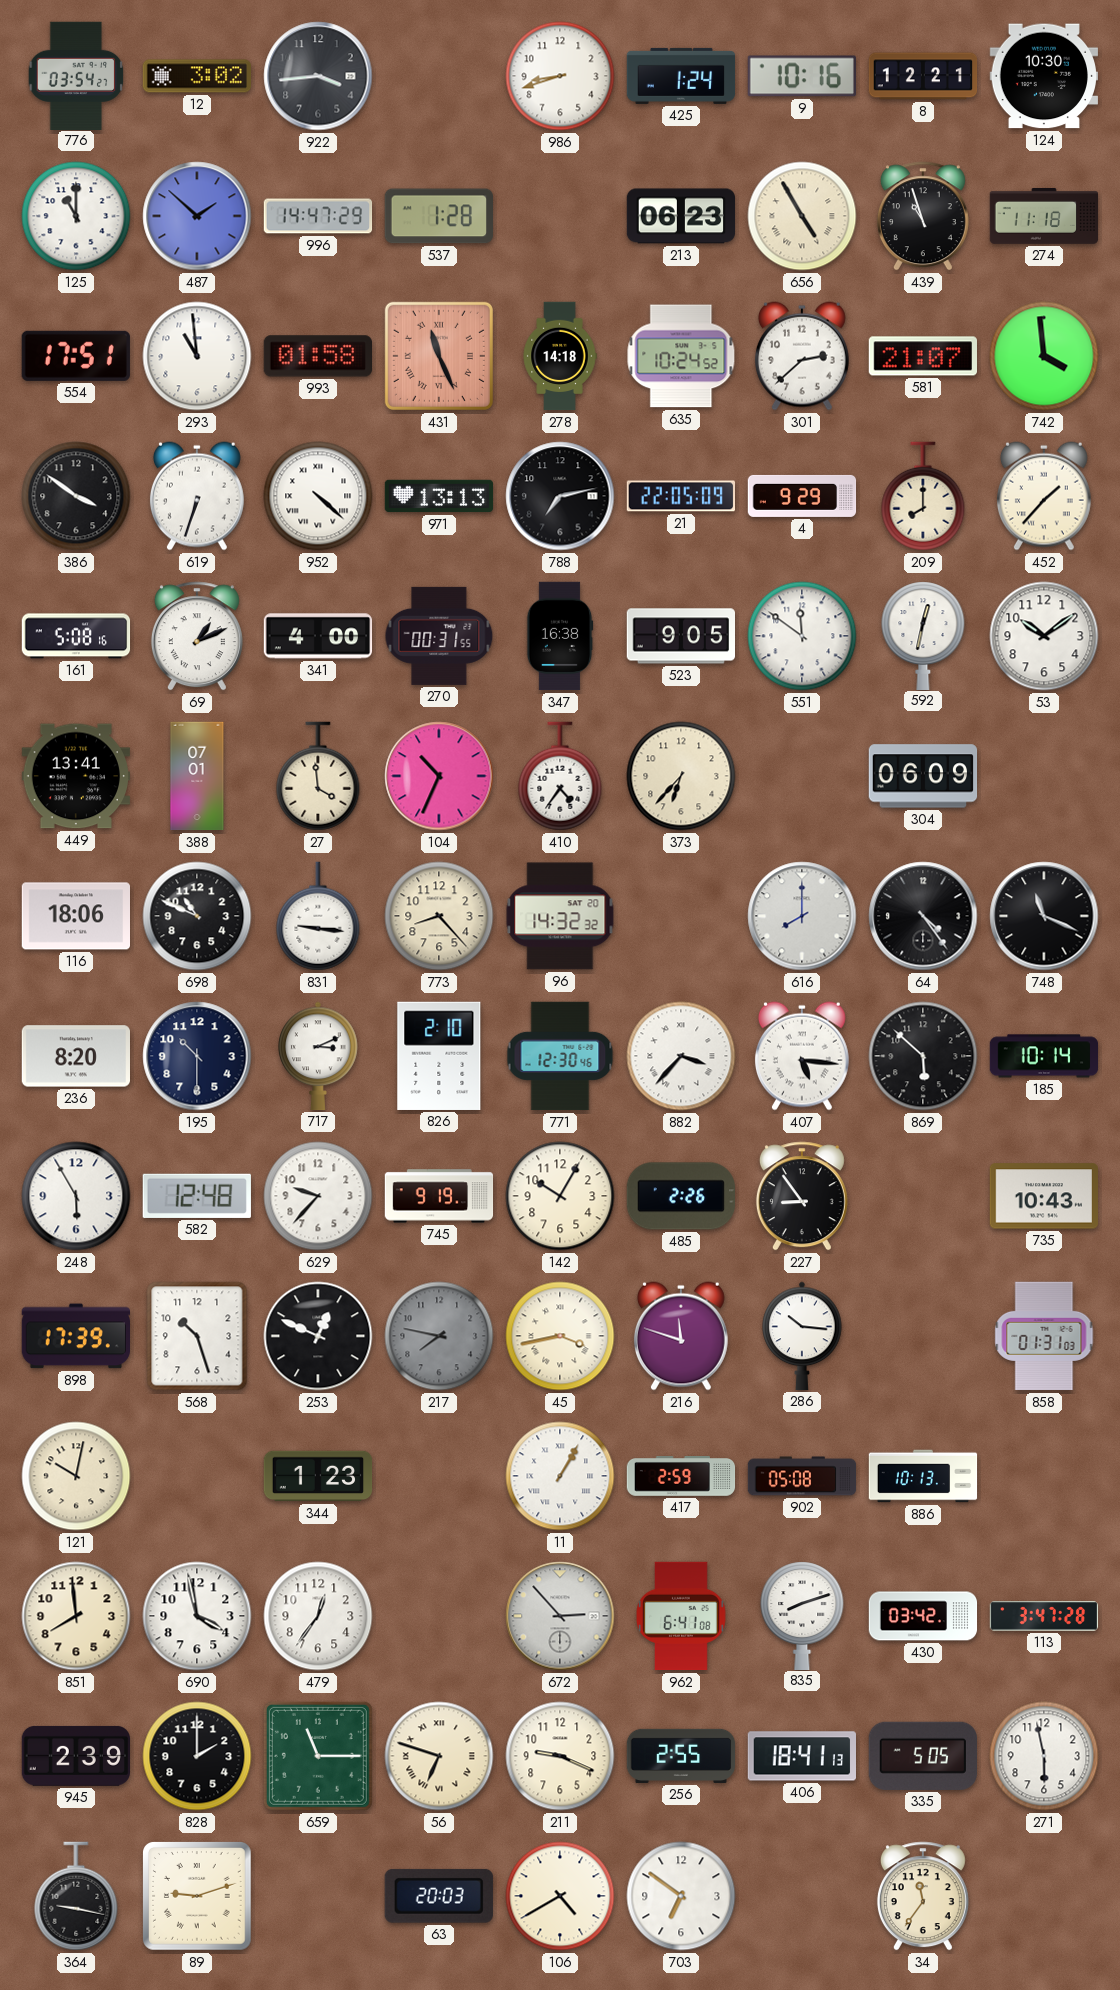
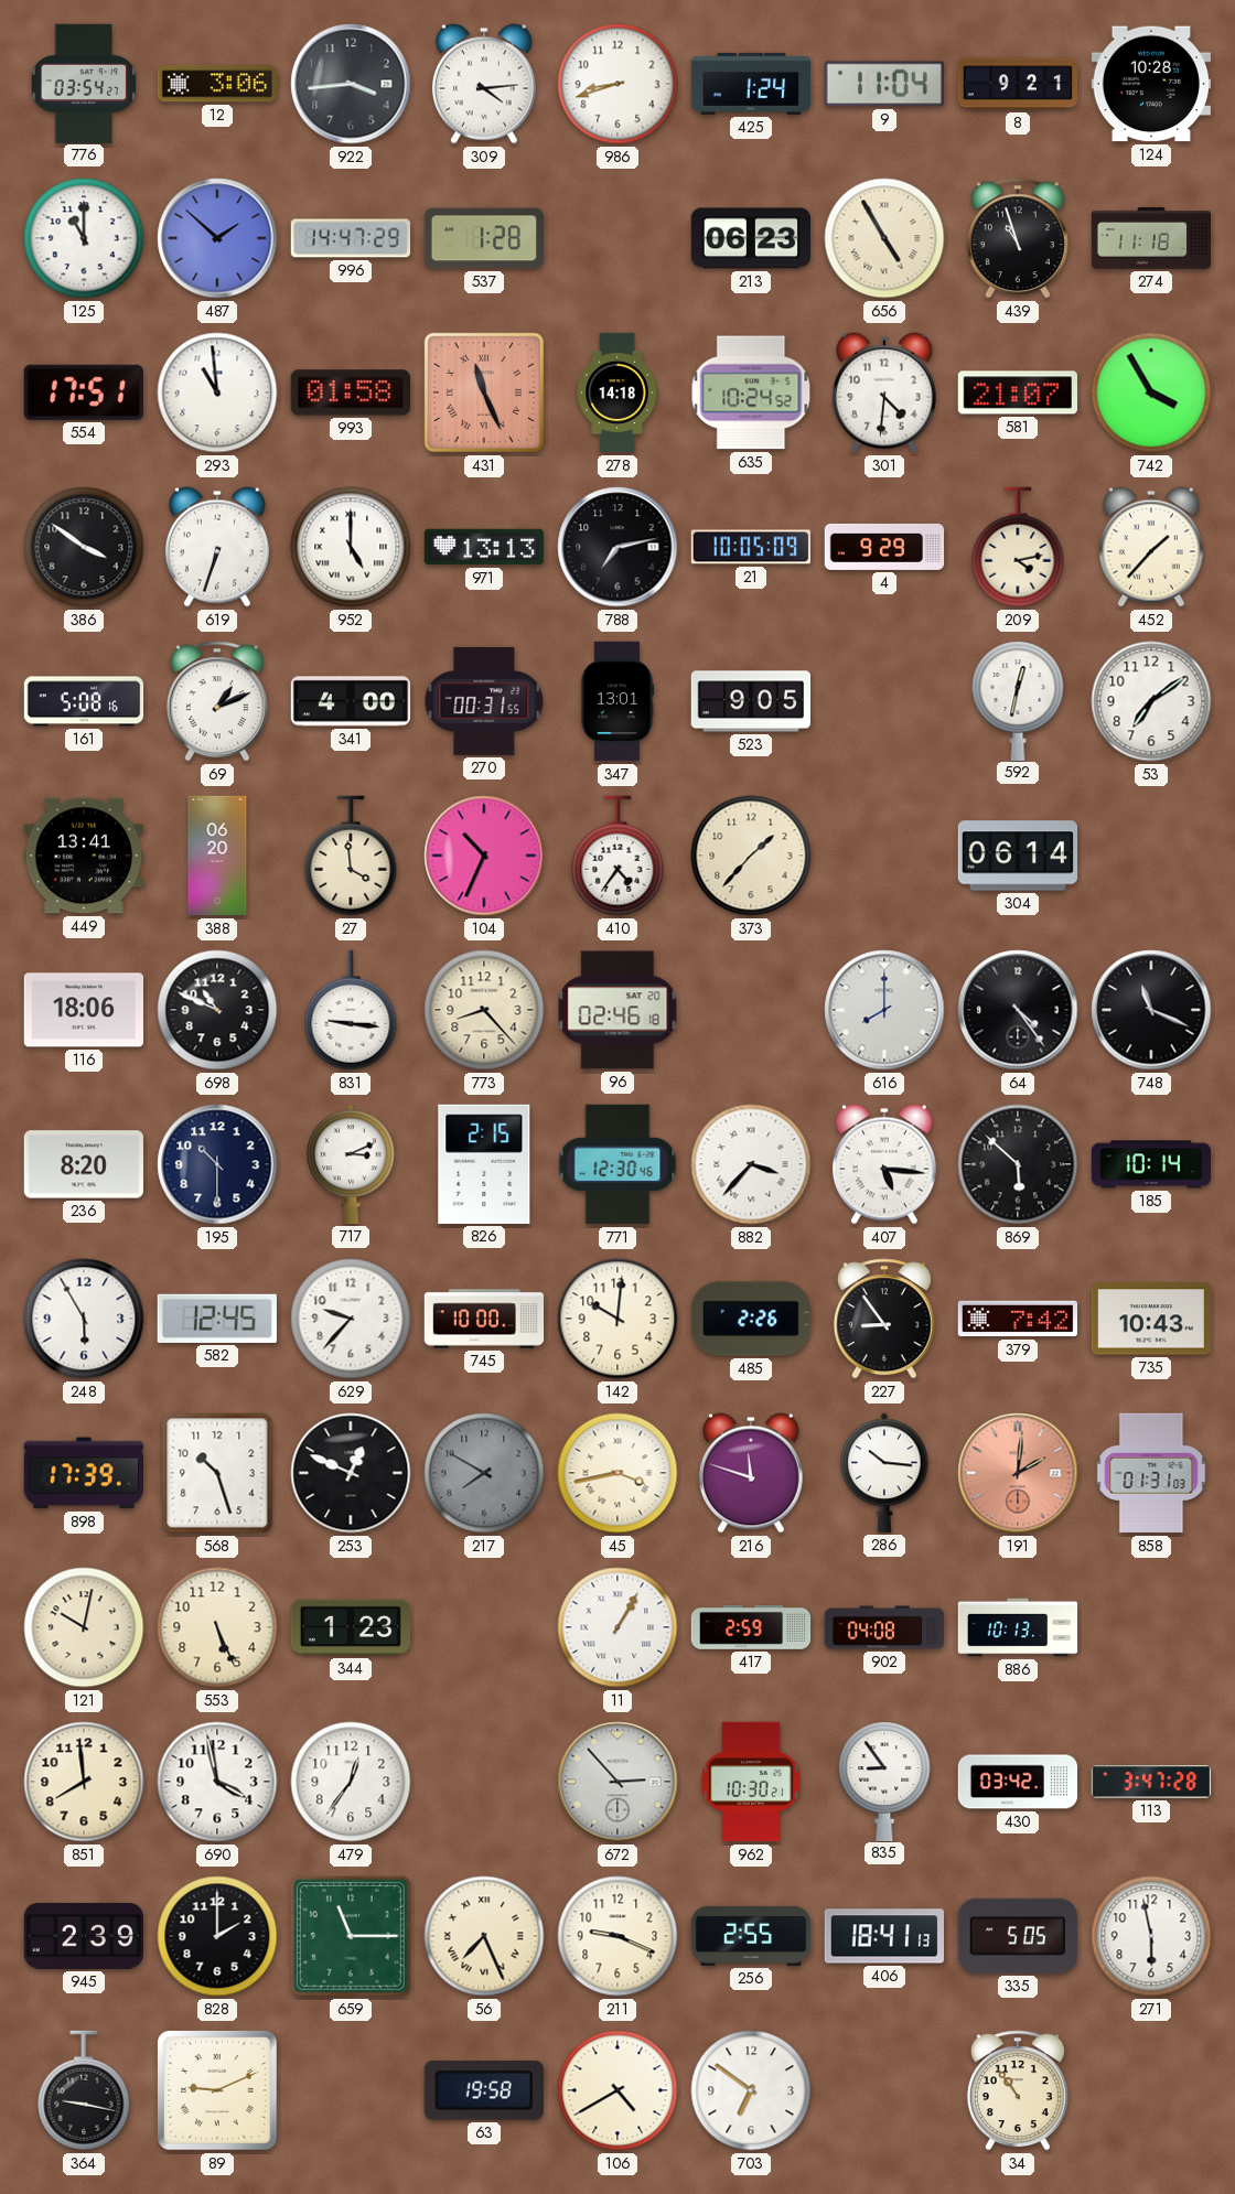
12: 3:02 -> 3:06 (216, 84)
309: none -> 4:14 (484, 84)
9: 10:16 -> 11:04 (884, 84)
8: 12:21 -> 9:21 (1018, 84)
124: 10:30 -> 10:28 (1150, 84)
301: 2:38 -> 4:31 (884, 392)
742: 3:59 -> 3:55 (1151, 392)
952: 4:22 -> 5:00 (351, 547)
21: 22:05 -> 10:05 (750, 547)
209: 8:00 -> 4:13 (1018, 547)
347: 16:38 -> 13:01 (617, 701)
551: 11:51 -> none (802, 636)
53: 10:09 -> 7:09 (1151, 701)
388: 07:01 -> 06:20 (217, 856)
373: 6:37 -> 1:37 (751, 856)
304: 06:09 -> 06:14 (1018, 856)
96: 14:32 -> 02:46 (617, 1010)
826: 2:10 -> 2:15 (484, 1164)
582: 12:48 -> 12:45 (217, 1319)
745: 9:19 -> 10:00 (484, 1319)
142: 10:05 -> 10:01 (617, 1319)
379: none -> 7:42 (1017, 1319)
217: 7:47 -> 7:50 (484, 1473)
191: none -> 2:01 (1018, 1473)
553: none -> 5:26 (217, 1627)
902: 05:08 -> 04:08 (884, 1627)
962: 6:41 -> 10:30 (752, 1782)
835: 8:12 -> 8:54 (884, 1781)
56: 6:48 -> 7:26 (484, 1936)
89: 9:12 -> 9:11 (217, 2090)
63: 20:03 -> 19:58 (484, 2090)
34: 11:36 -> 10:54 (1018, 2090)
